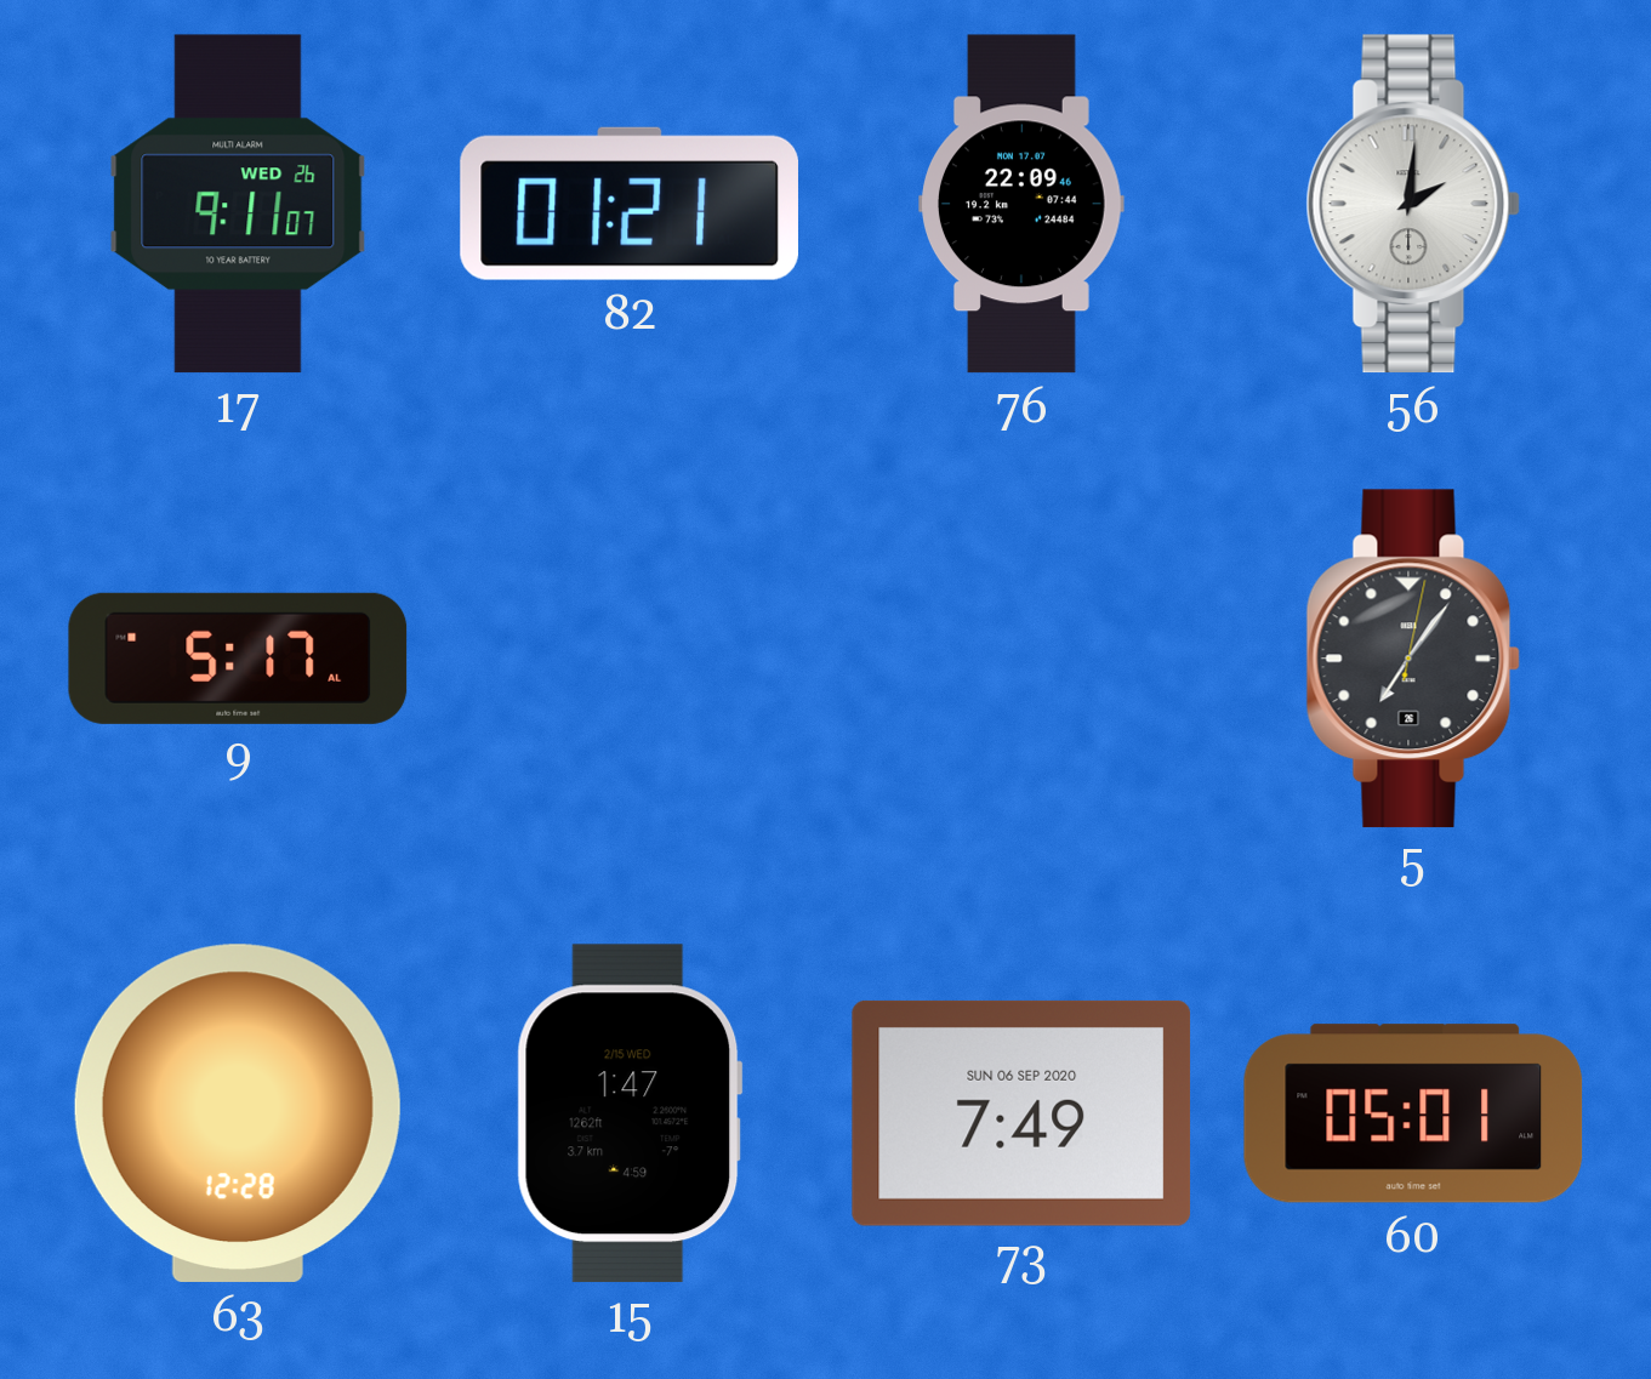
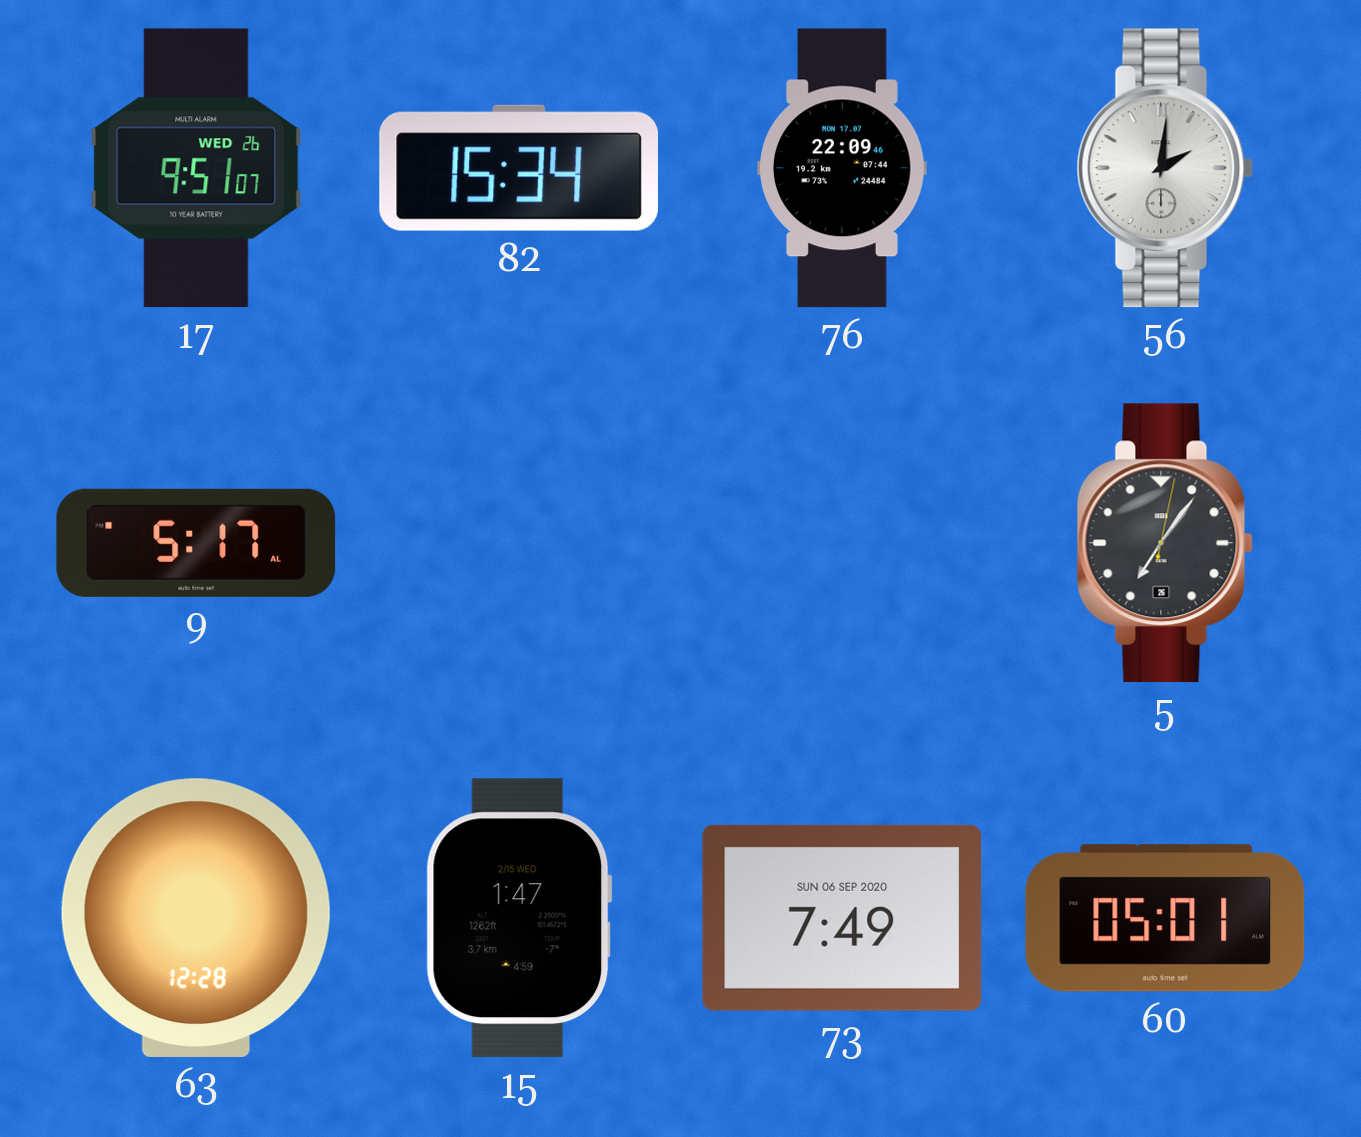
17: 9:11 -> 9:51 (196, 168)
82: 01:21 -> 15:34 (519, 168)
